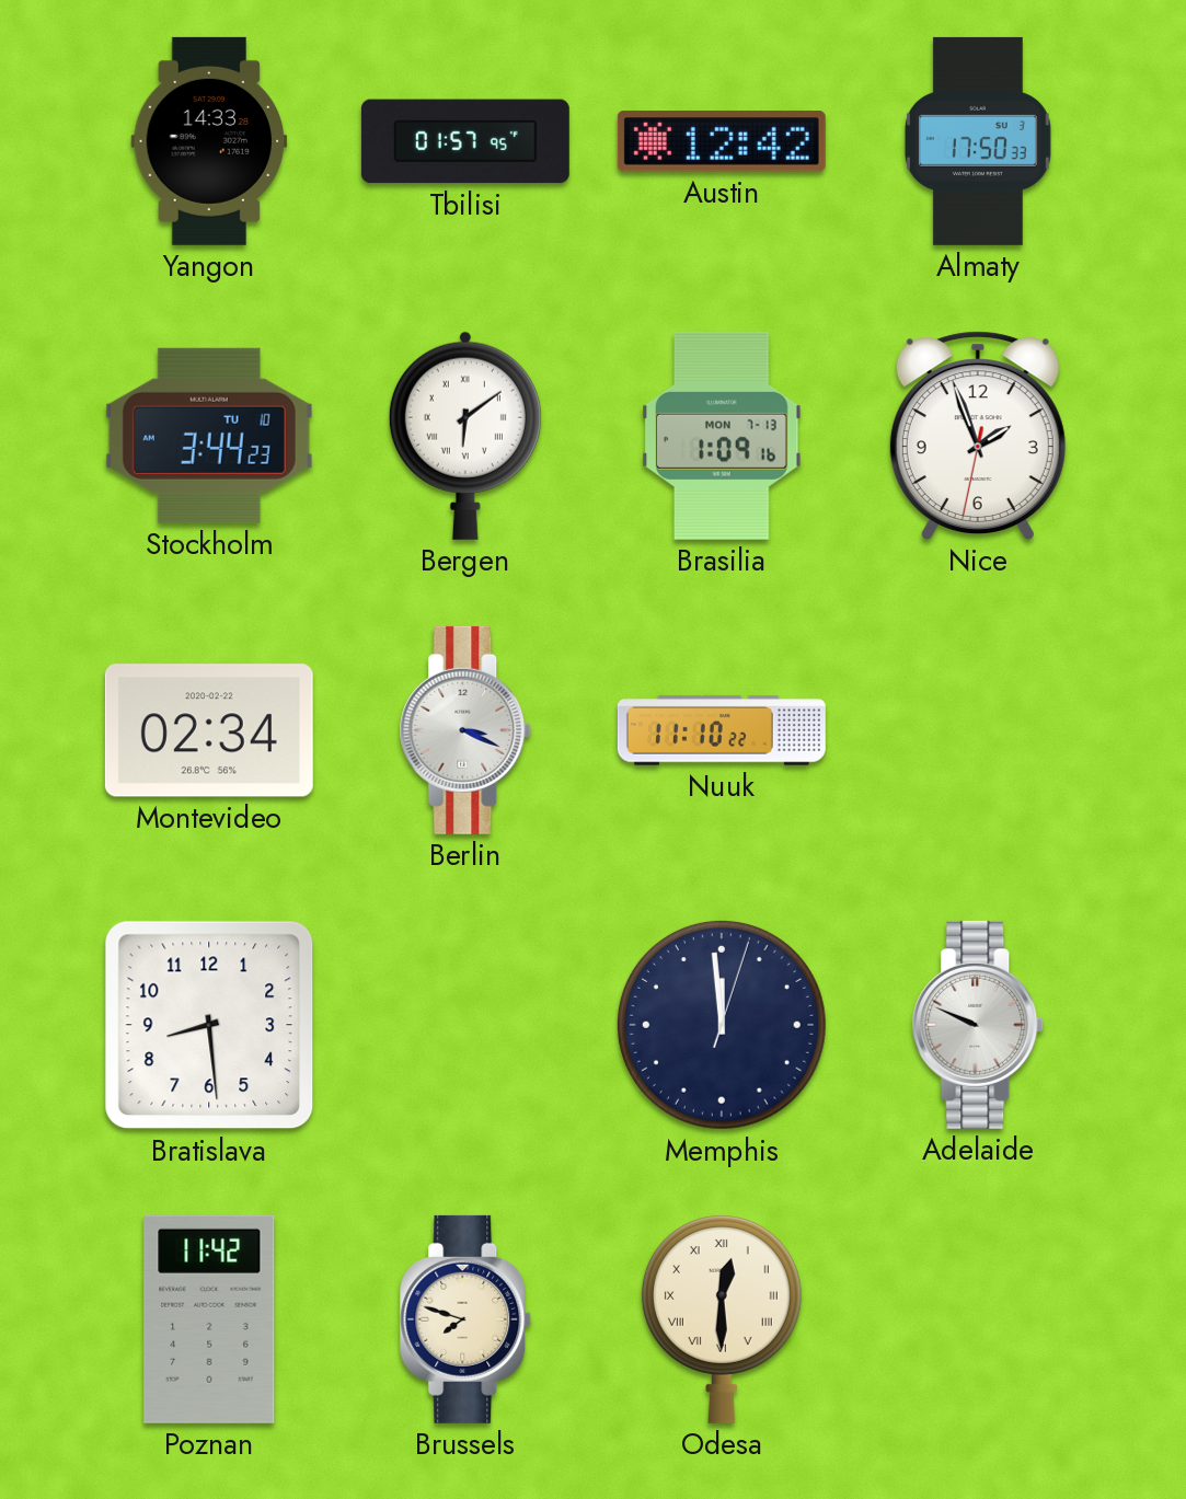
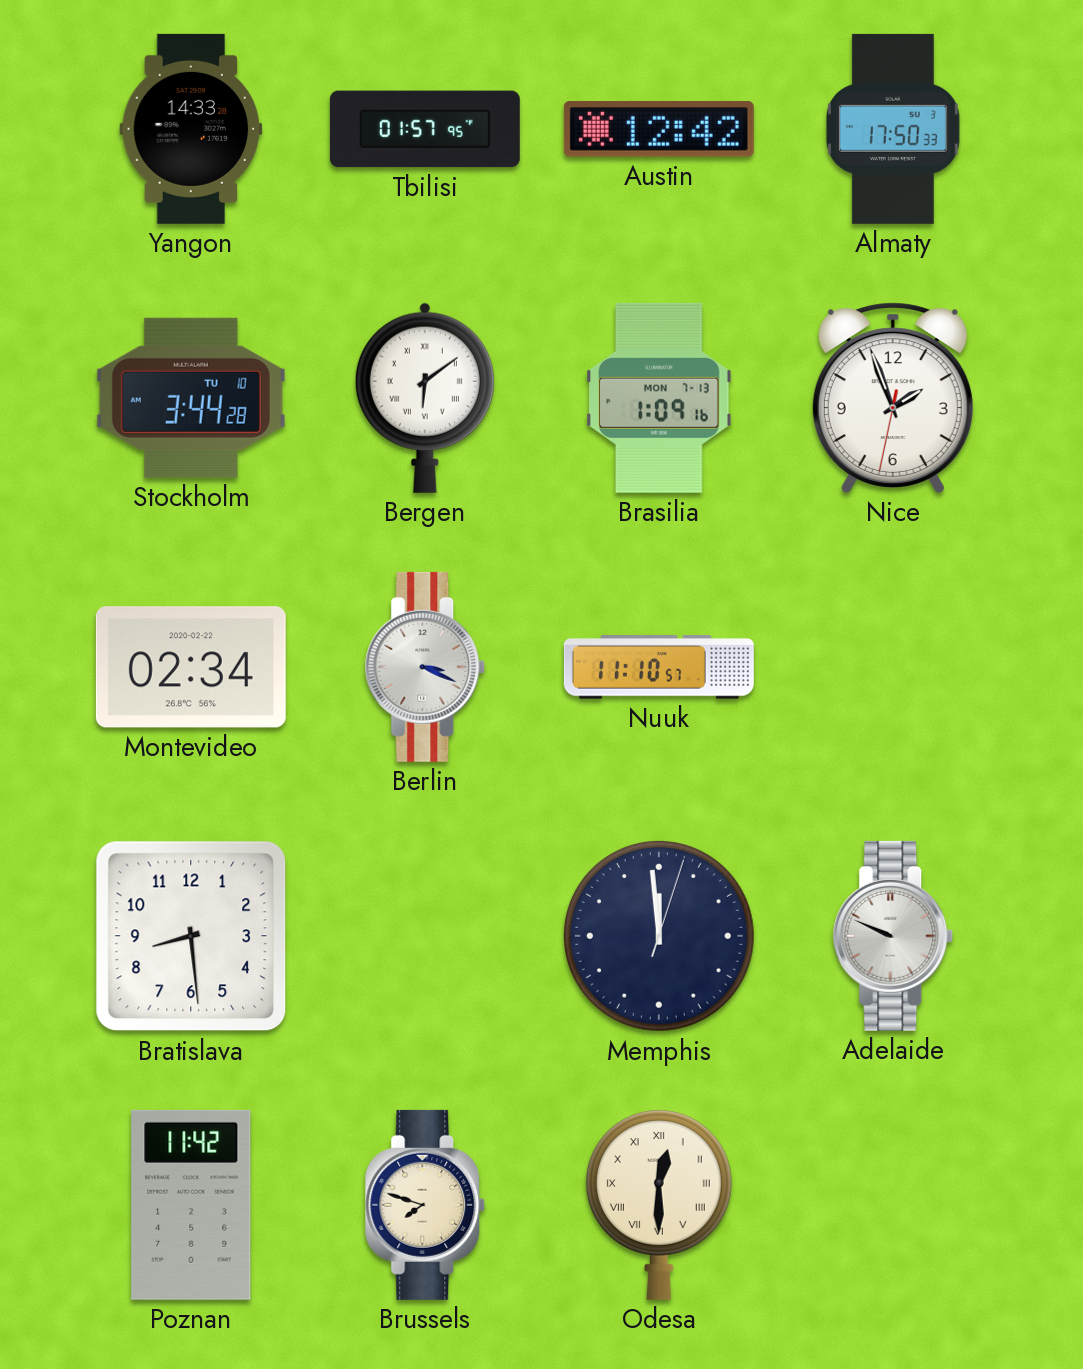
Stockholm: 3:44:23 -> 3:44:28 (191, 398)
Nuuk: 11:10:22 -> 11:10:57 (659, 667)
